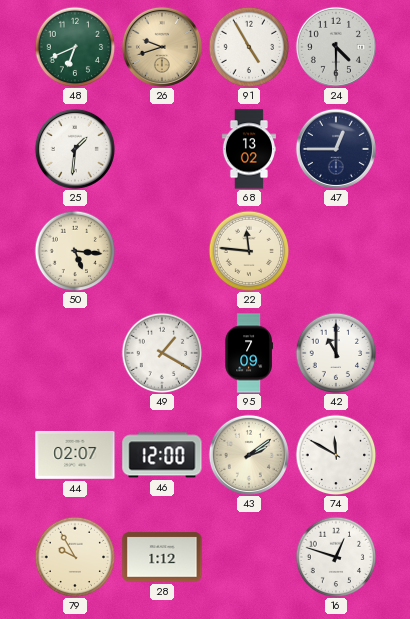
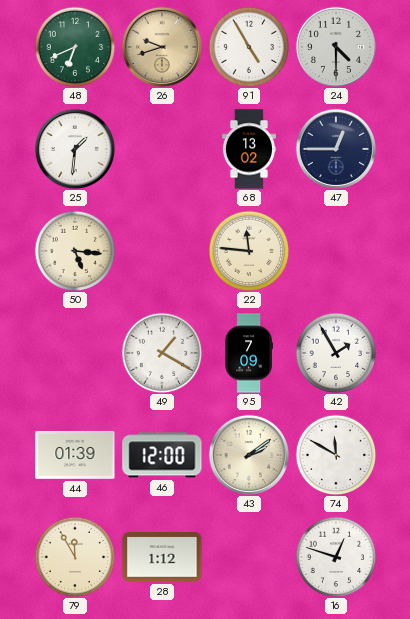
42: 11:00 -> 1:55 (336, 353)
44: 02:07 -> 01:39 (75, 455)
79: 9:55 -> 11:55 (75, 557)
